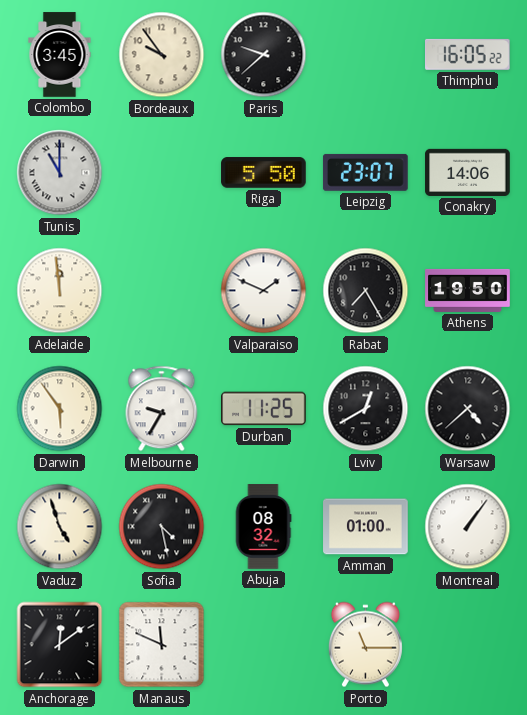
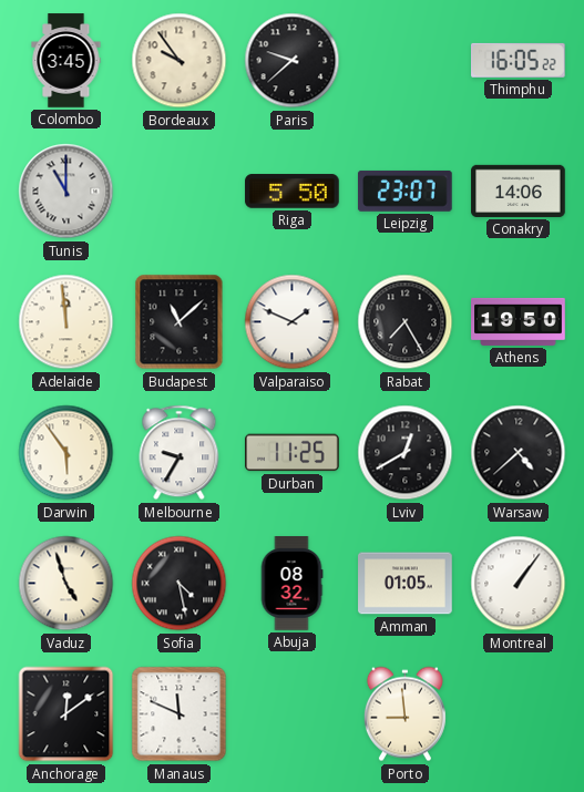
Budapest: none -> 11:08 (180, 322)
Amman: 01:00 -> 01:05 (406, 584)
Porto: 11:15 -> 8:59 (404, 714)
